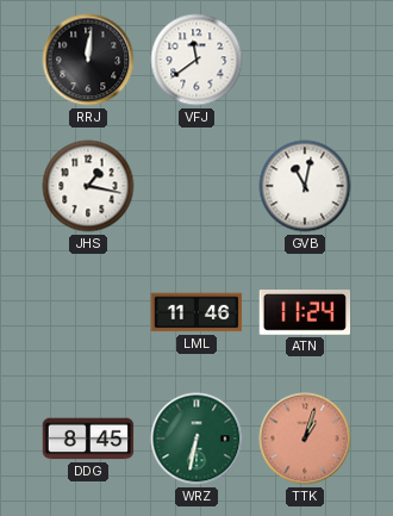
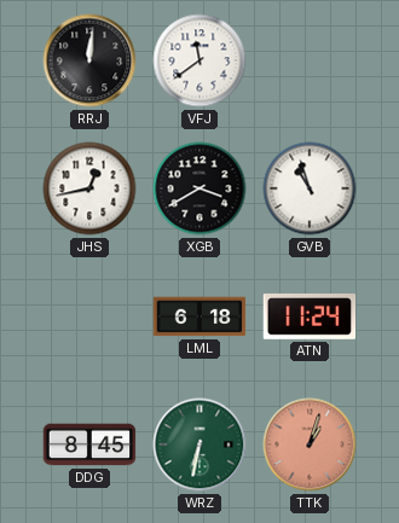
JHS: 1:17 -> 12:43 (89, 188)
XGB: none -> 3:40 (199, 188)
GVB: 11:02 -> 10:57 (310, 188)
LML: 11:46 -> 6:18 (199, 316)
